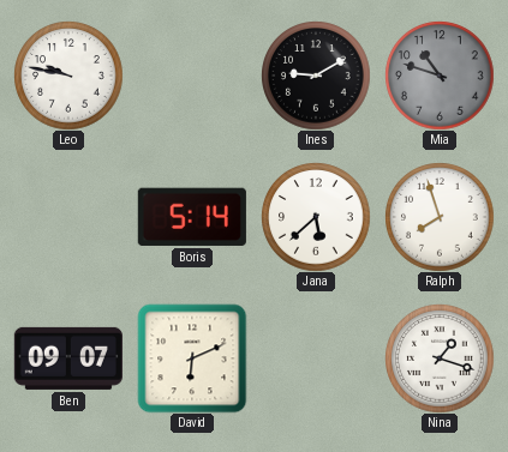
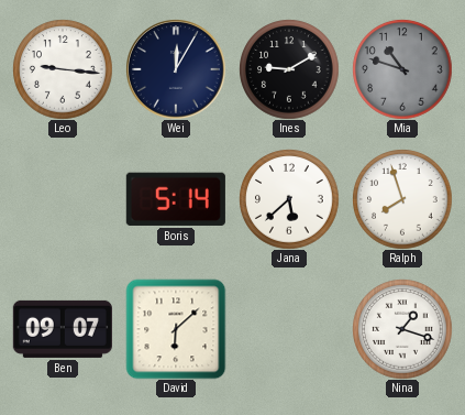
Leo: 9:47 -> 9:16 (63, 69)
Wei: none -> 12:05 (176, 69)
David: 6:11 -> 6:08 (176, 329)
